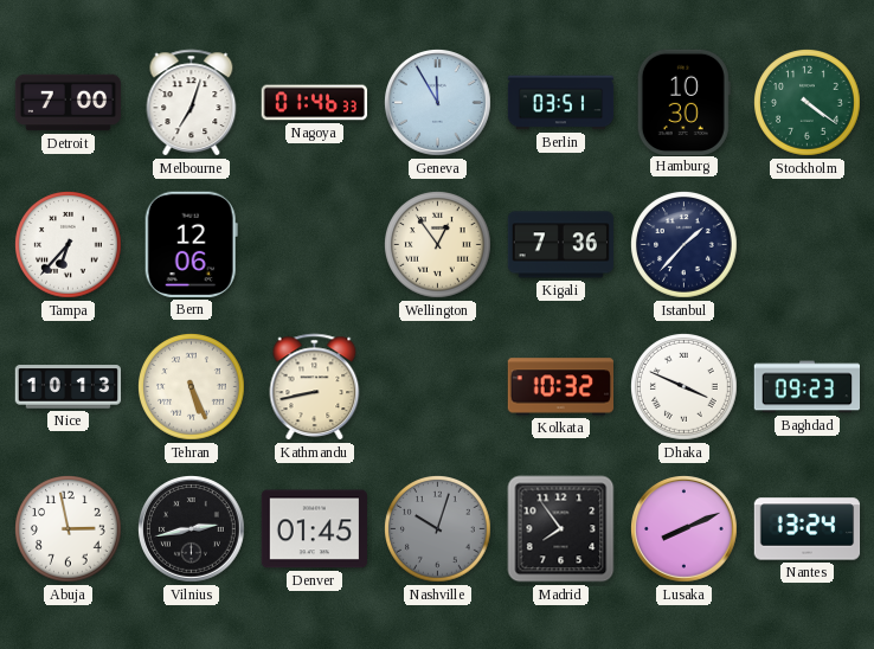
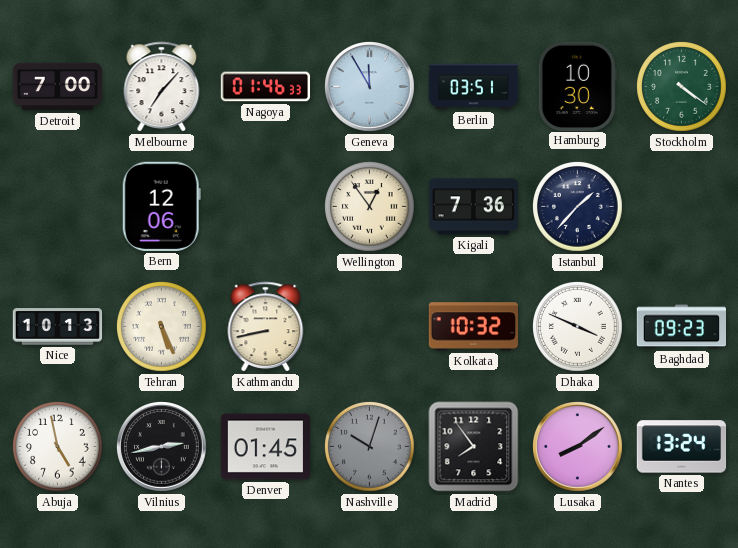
Melbourne: 7:03 -> 7:07 (162, 87)
Tampa: 6:37 -> none (69, 245)
Abuja: 2:58 -> 4:58 (58, 447)
Lusaka: 8:11 -> 8:09 (578, 447)
